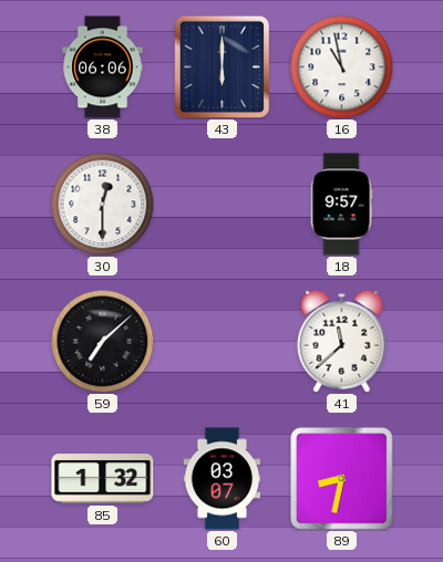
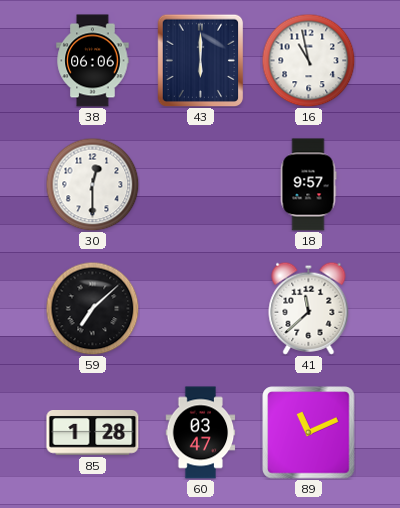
85: 1:32 -> 1:28 (93, 433)
60: 03:07 -> 03:47 (201, 433)
89: 8:32 -> 11:11 (309, 433)
